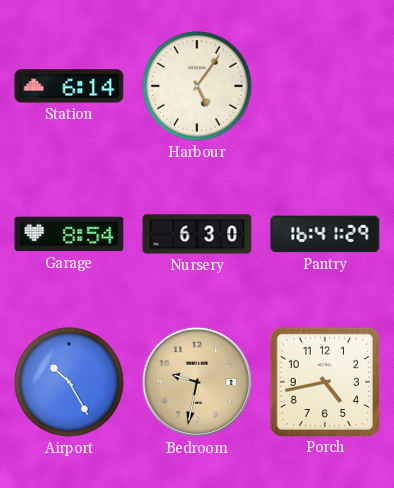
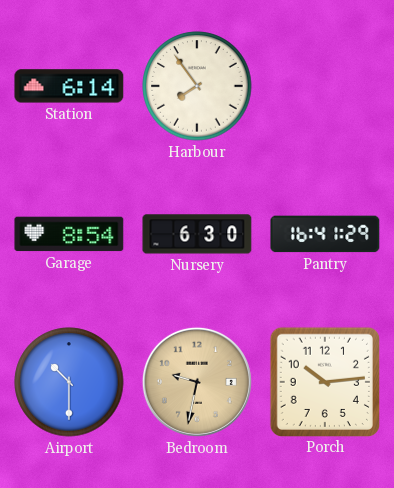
Harbour: 5:06 -> 7:54 (197, 86)
Airport: 10:25 -> 10:30 (69, 382)
Porch: 4:43 -> 10:14 (324, 381)
